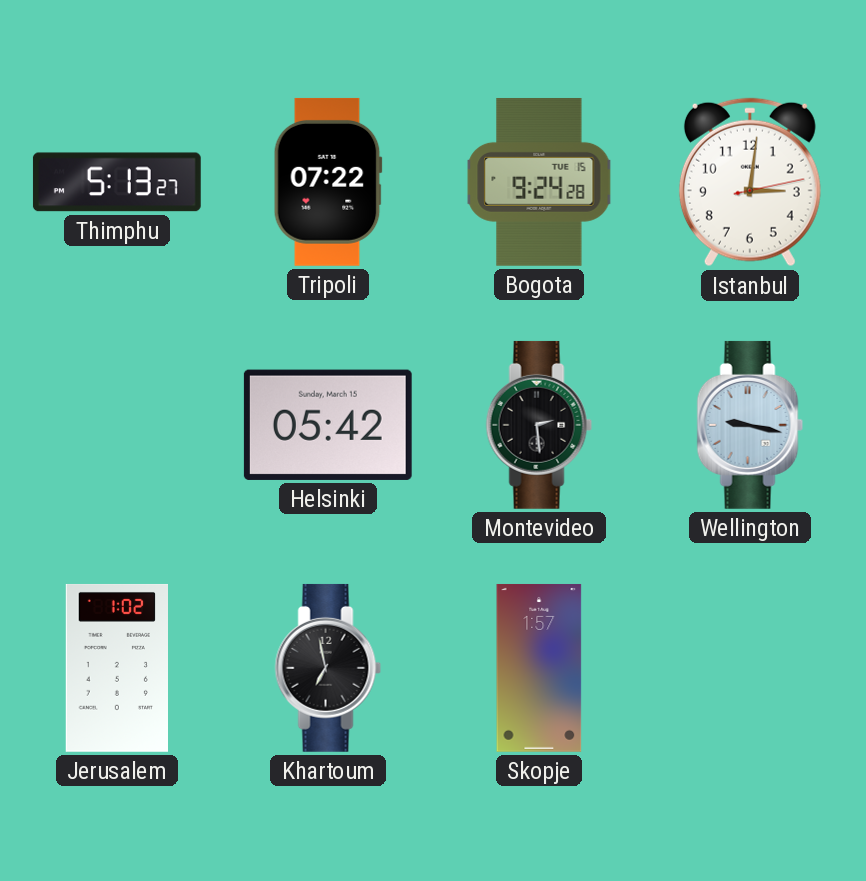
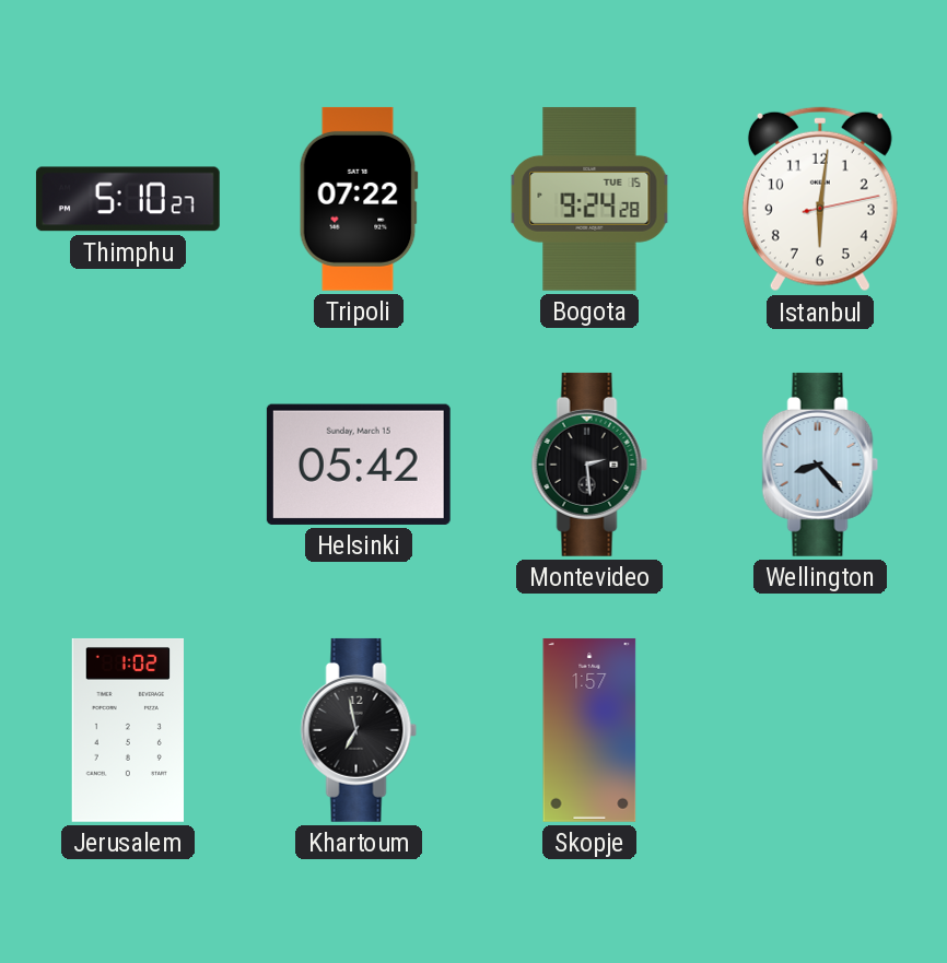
Thimphu: 5:13 -> 5:10 (128, 199)
Istanbul: 3:01 -> 6:01 (820, 199)
Wellington: 9:17 -> 8:23 (820, 465)
